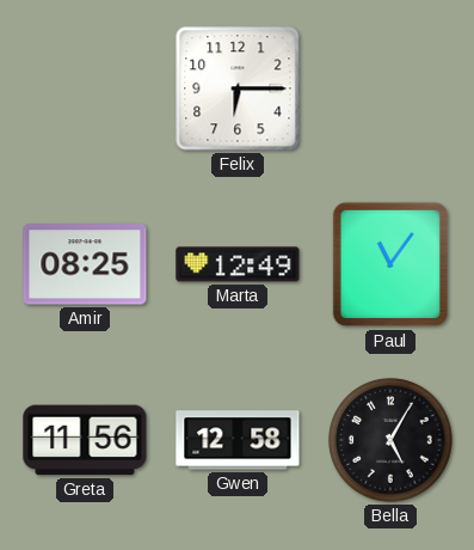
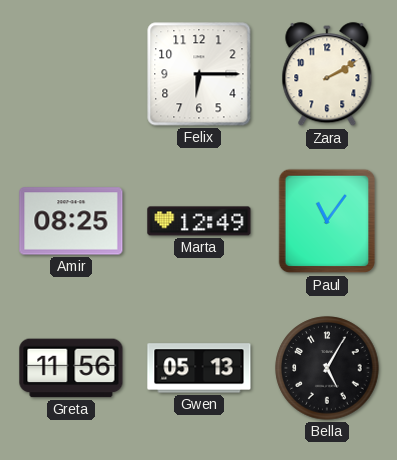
Zara: none -> 2:10 (327, 75)
Gwen: 12:58 -> 05:13 (199, 368)
